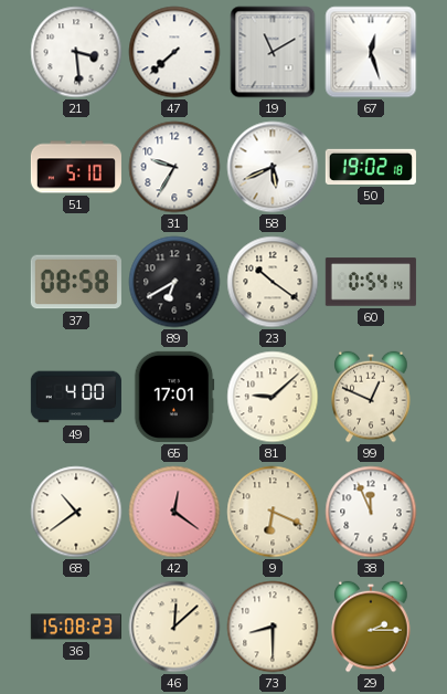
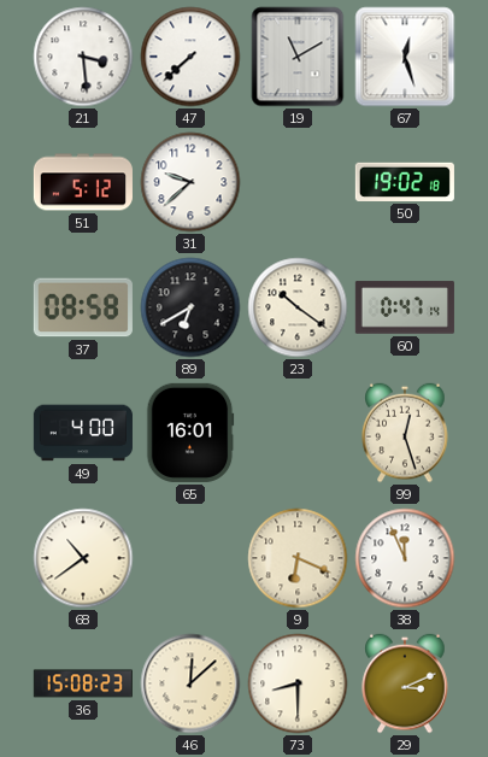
51: 5:10 -> 5:12 (83, 182)
31: 9:35 -> 9:38 (190, 182)
58: 5:41 -> none (273, 167)
60: 0:54 -> 0:47 (405, 307)
65: 17:01 -> 16:01 (190, 433)
81: 9:08 -> none (273, 397)
99: 12:49 -> 12:27 (405, 433)
42: 12:21 -> none (174, 512)
29: 2:15 -> 3:11 (405, 683)
